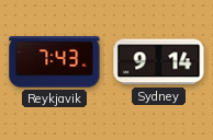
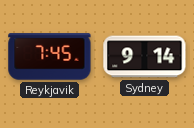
Reykjavik: 7:43 -> 7:45 (50, 57)
